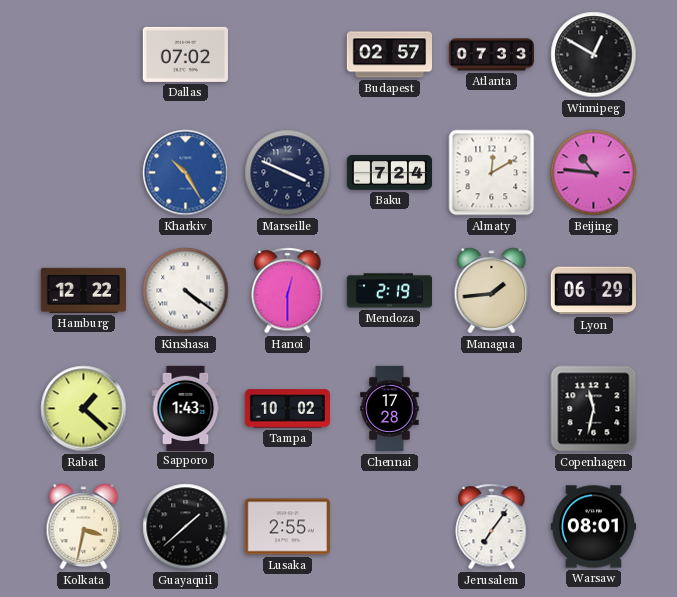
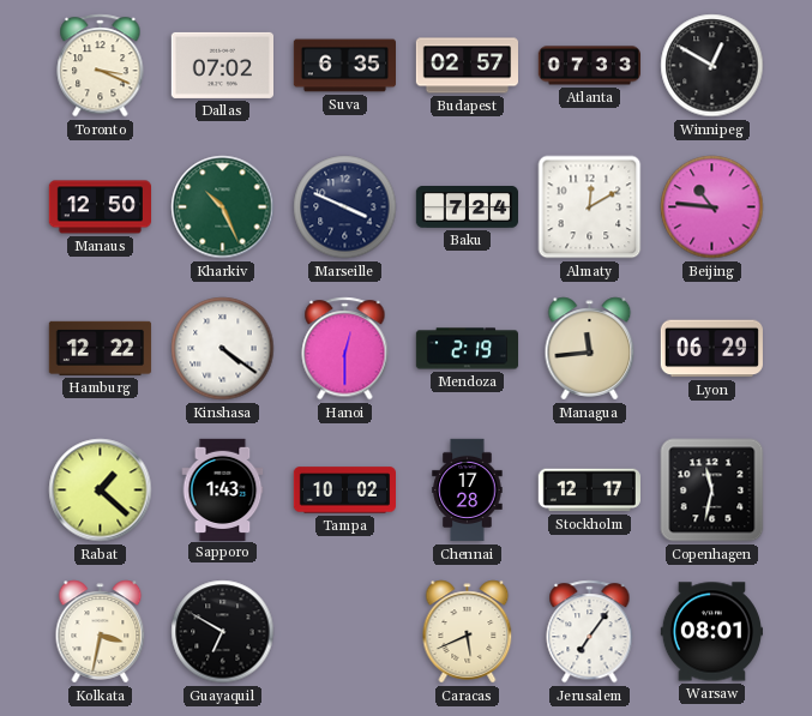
Toronto: none -> 3:19 (101, 66)
Suva: none -> 6:35 (345, 66)
Manaus: none -> 12:50 (100, 207)
Kharkiv: 10:25 -> 10:26 (223, 207)
Kharkiv dial: blue -> green (223, 207)
Managua: 1:44 -> 11:44 (590, 349)
Stockholm: none -> 12:17 (589, 491)
Guayaquil: 1:38 -> 6:50 (223, 632)
Lusaka: 2:55 -> none (287, 527)
Caracas: none -> 5:41 (468, 632)
